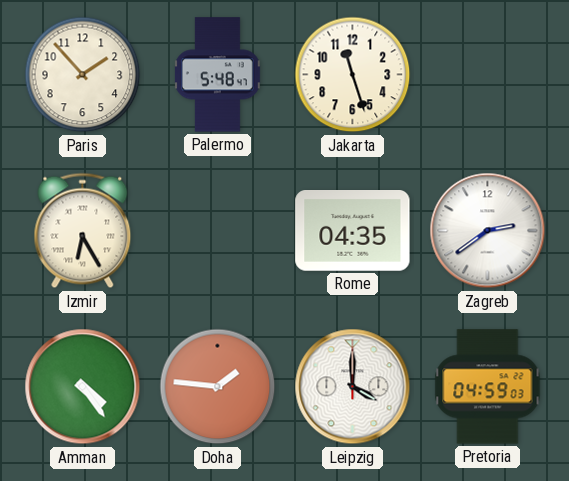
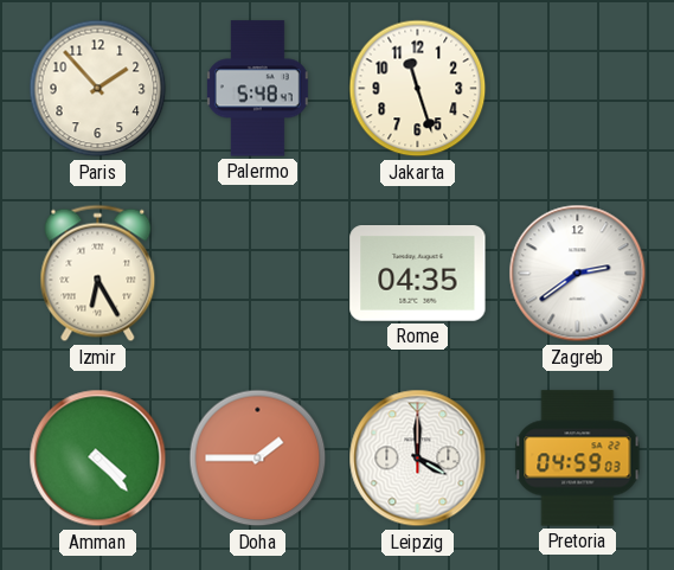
Amman: 4:24 -> 4:23 (98, 459)
Doha: 1:46 -> 1:45 (258, 459)
